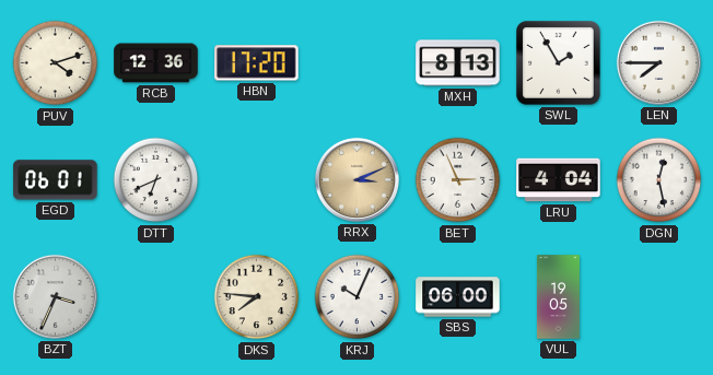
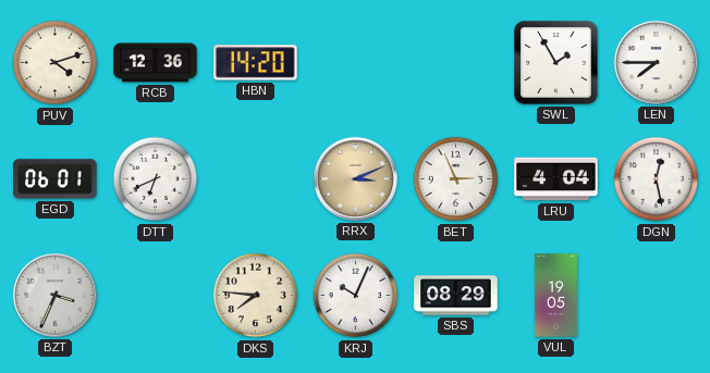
HBN: 17:20 -> 14:20 (256, 63)
MXH: 8:13 -> none (458, 63)
SBS: 06:00 -> 08:29 (456, 296)
